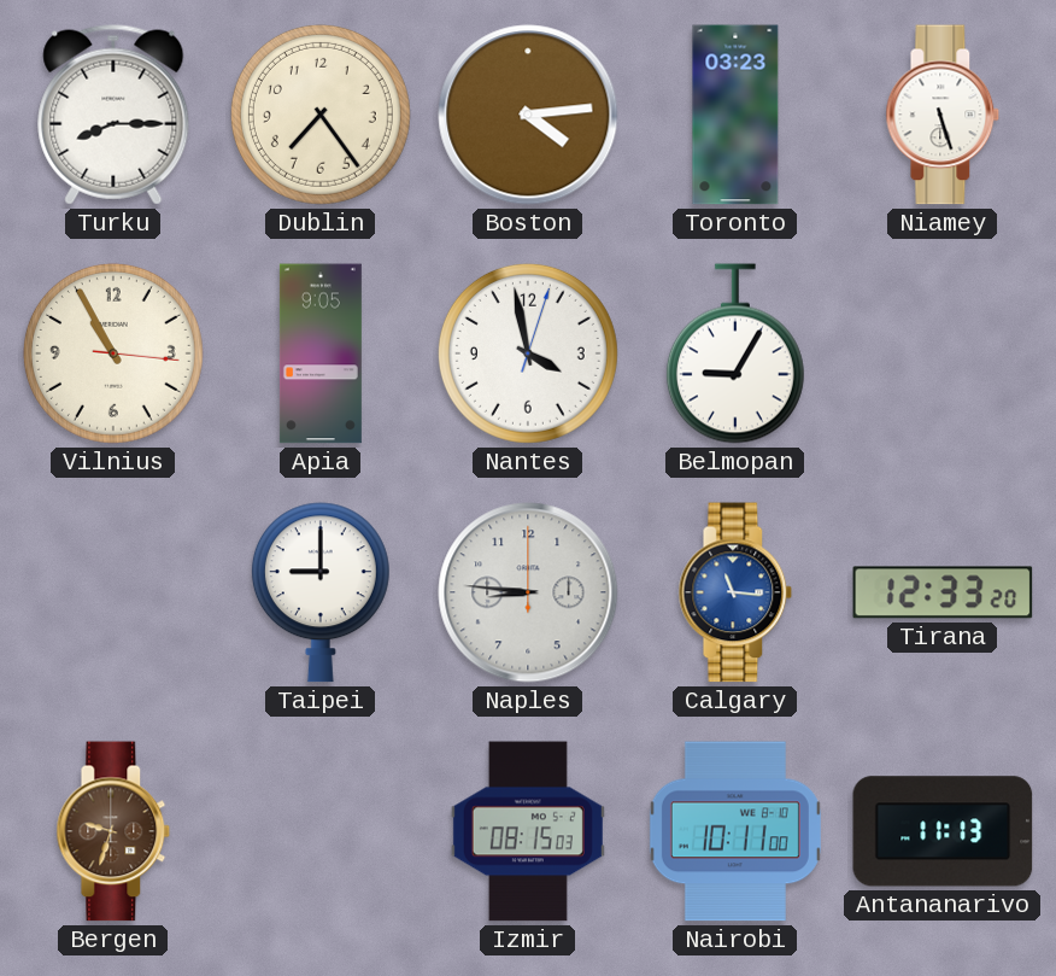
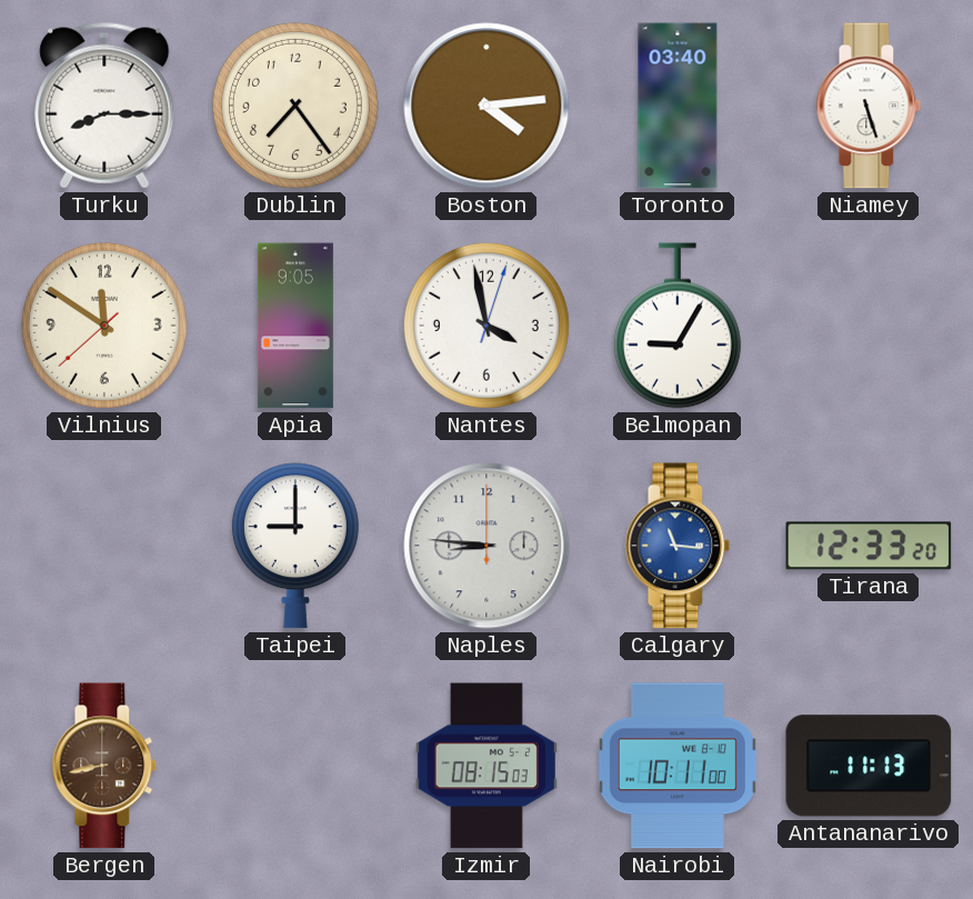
Toronto: 03:23 -> 03:40 (678, 106)
Vilnius: 10:55 -> 11:50 (104, 326)
Bergen: 9:33 -> 8:43 (104, 766)
